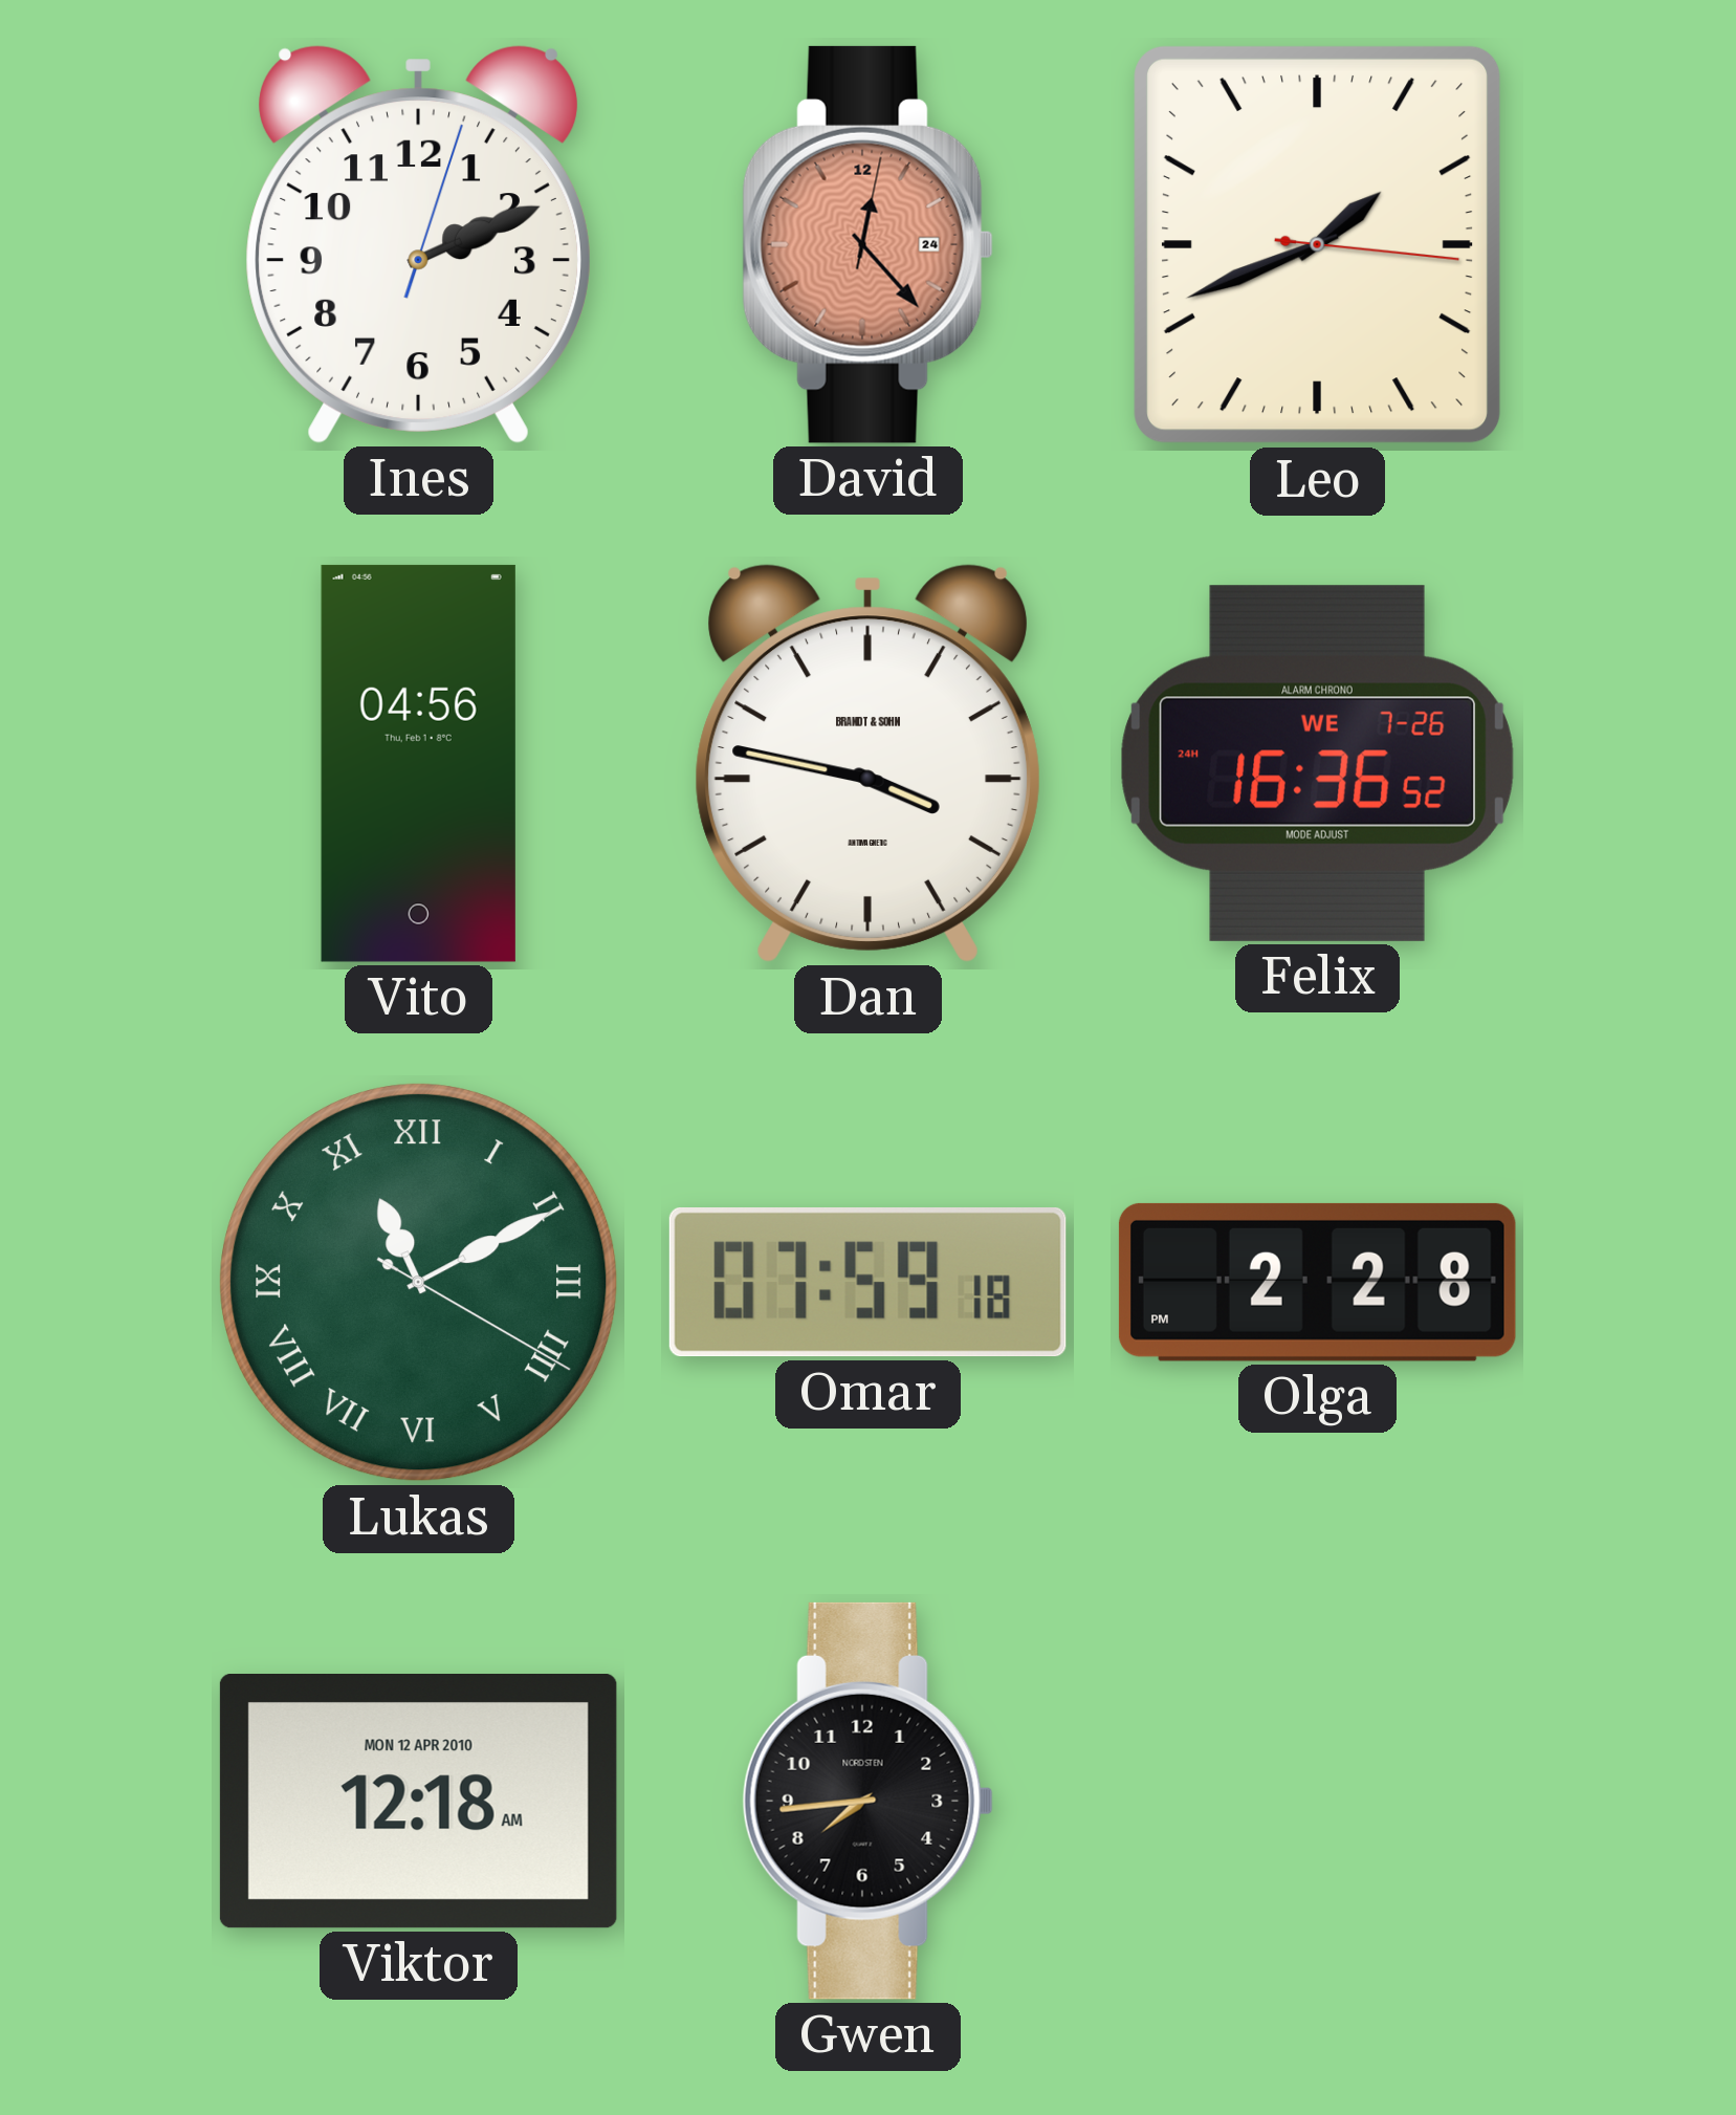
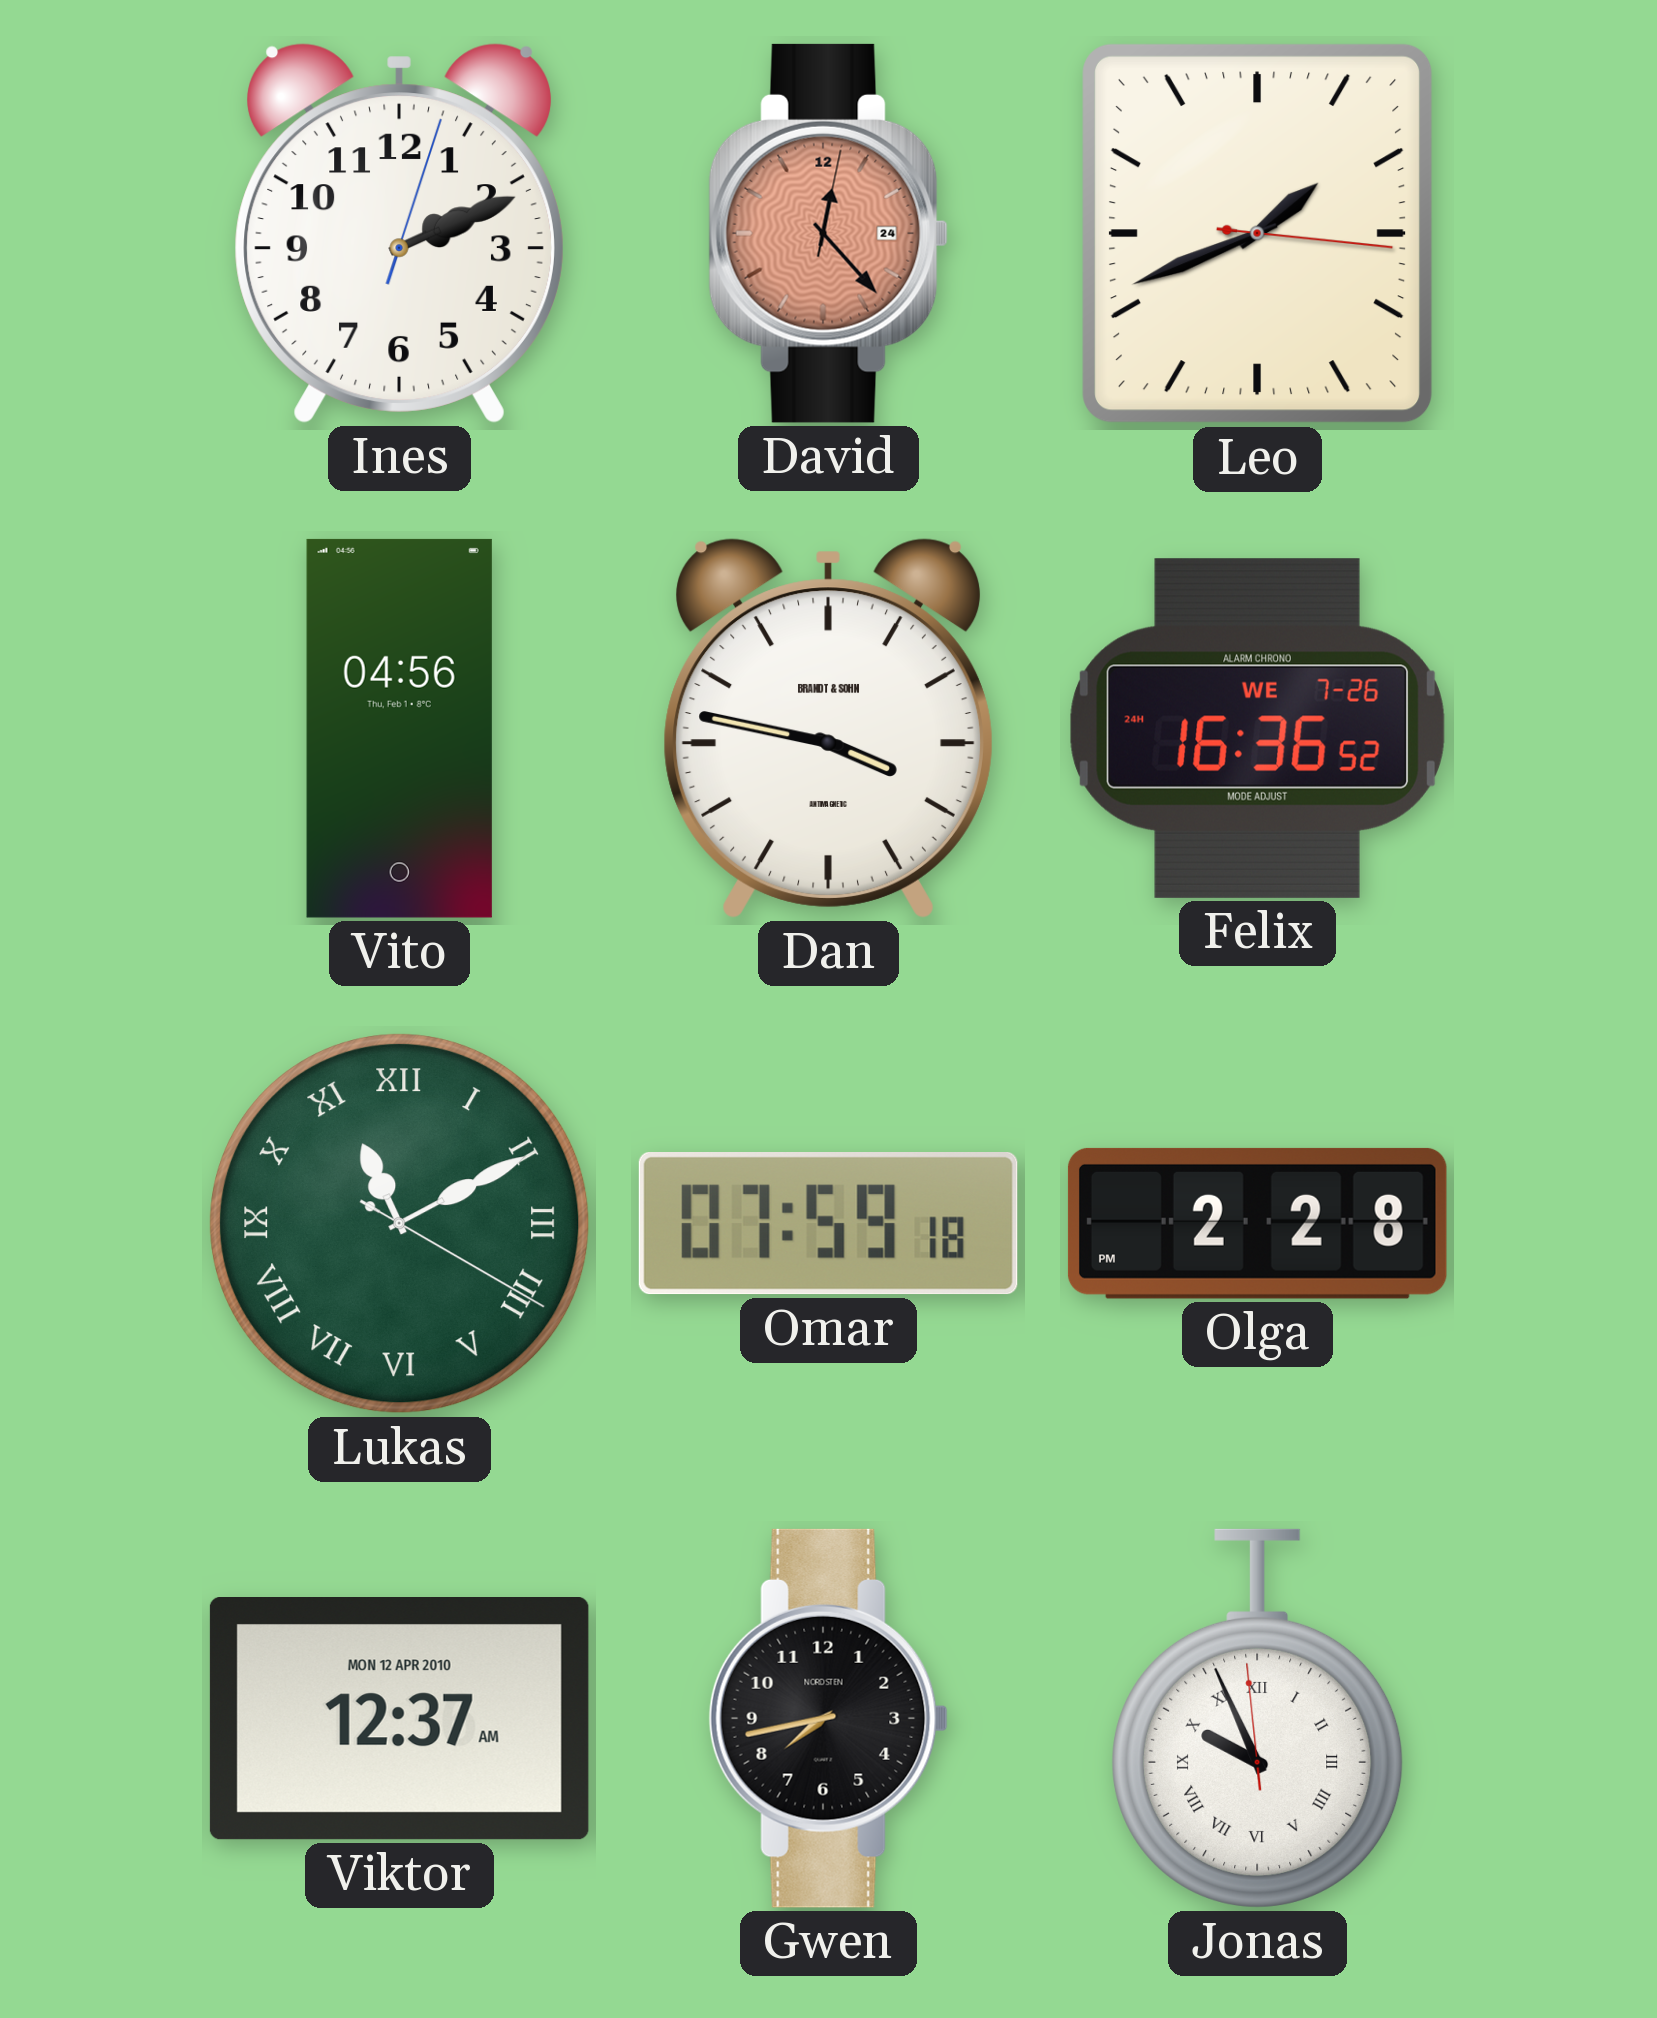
Viktor: 12:18 -> 12:37 (399, 1719)
Gwen: 7:44 -> 7:43 (828, 1718)
Jonas: none -> 9:55 (1258, 1718)
